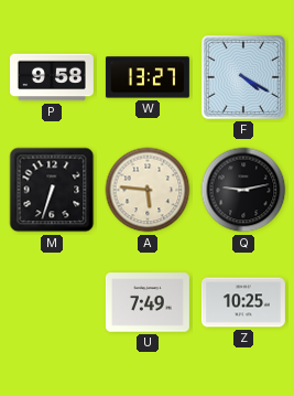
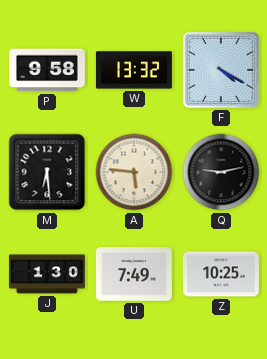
W: 13:27 -> 13:32 (134, 70)
M: 6:33 -> 6:29 (47, 172)
J: none -> 1:30 (47, 274)
